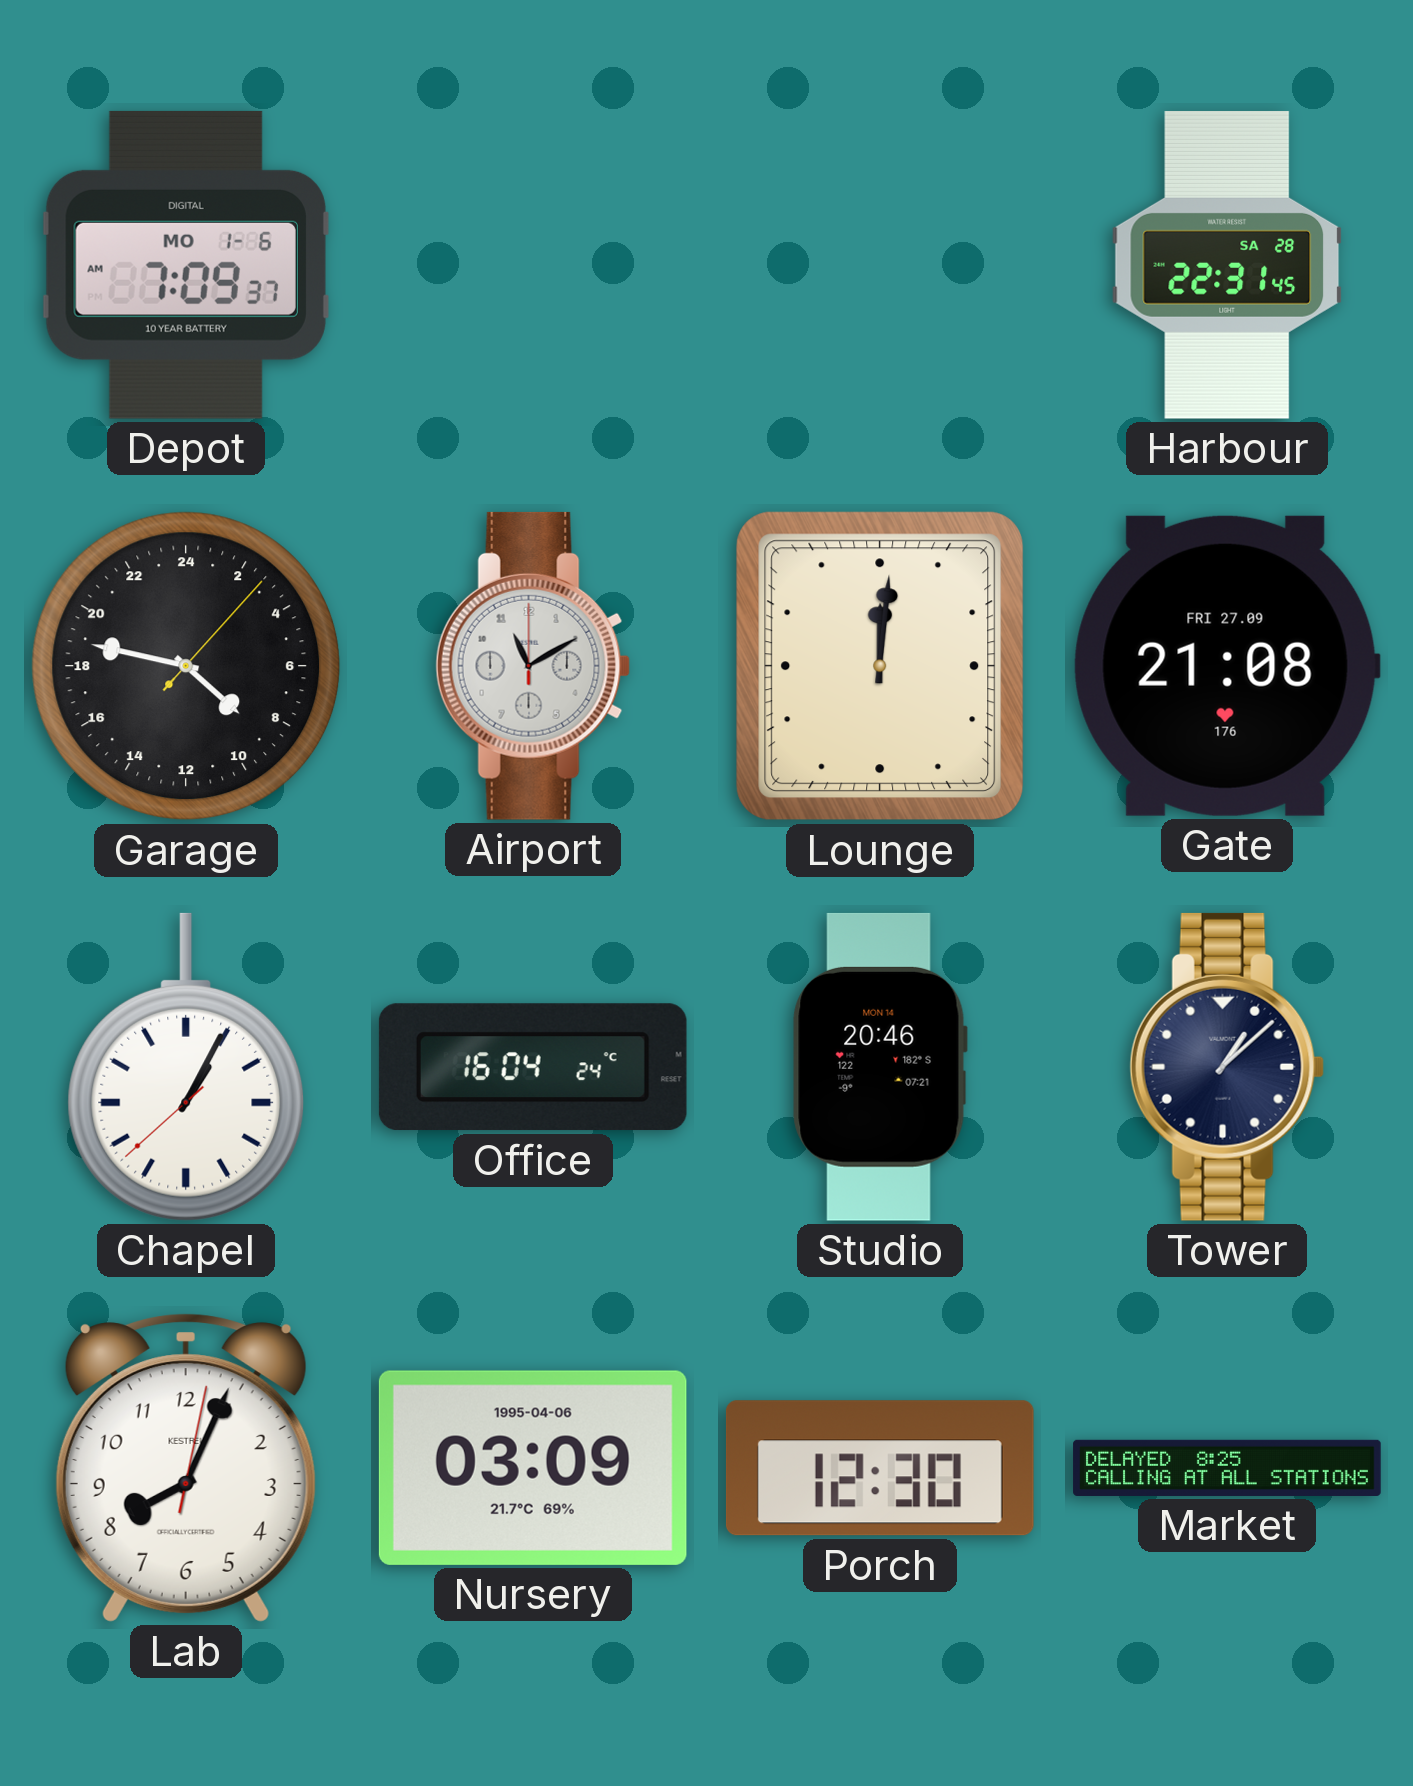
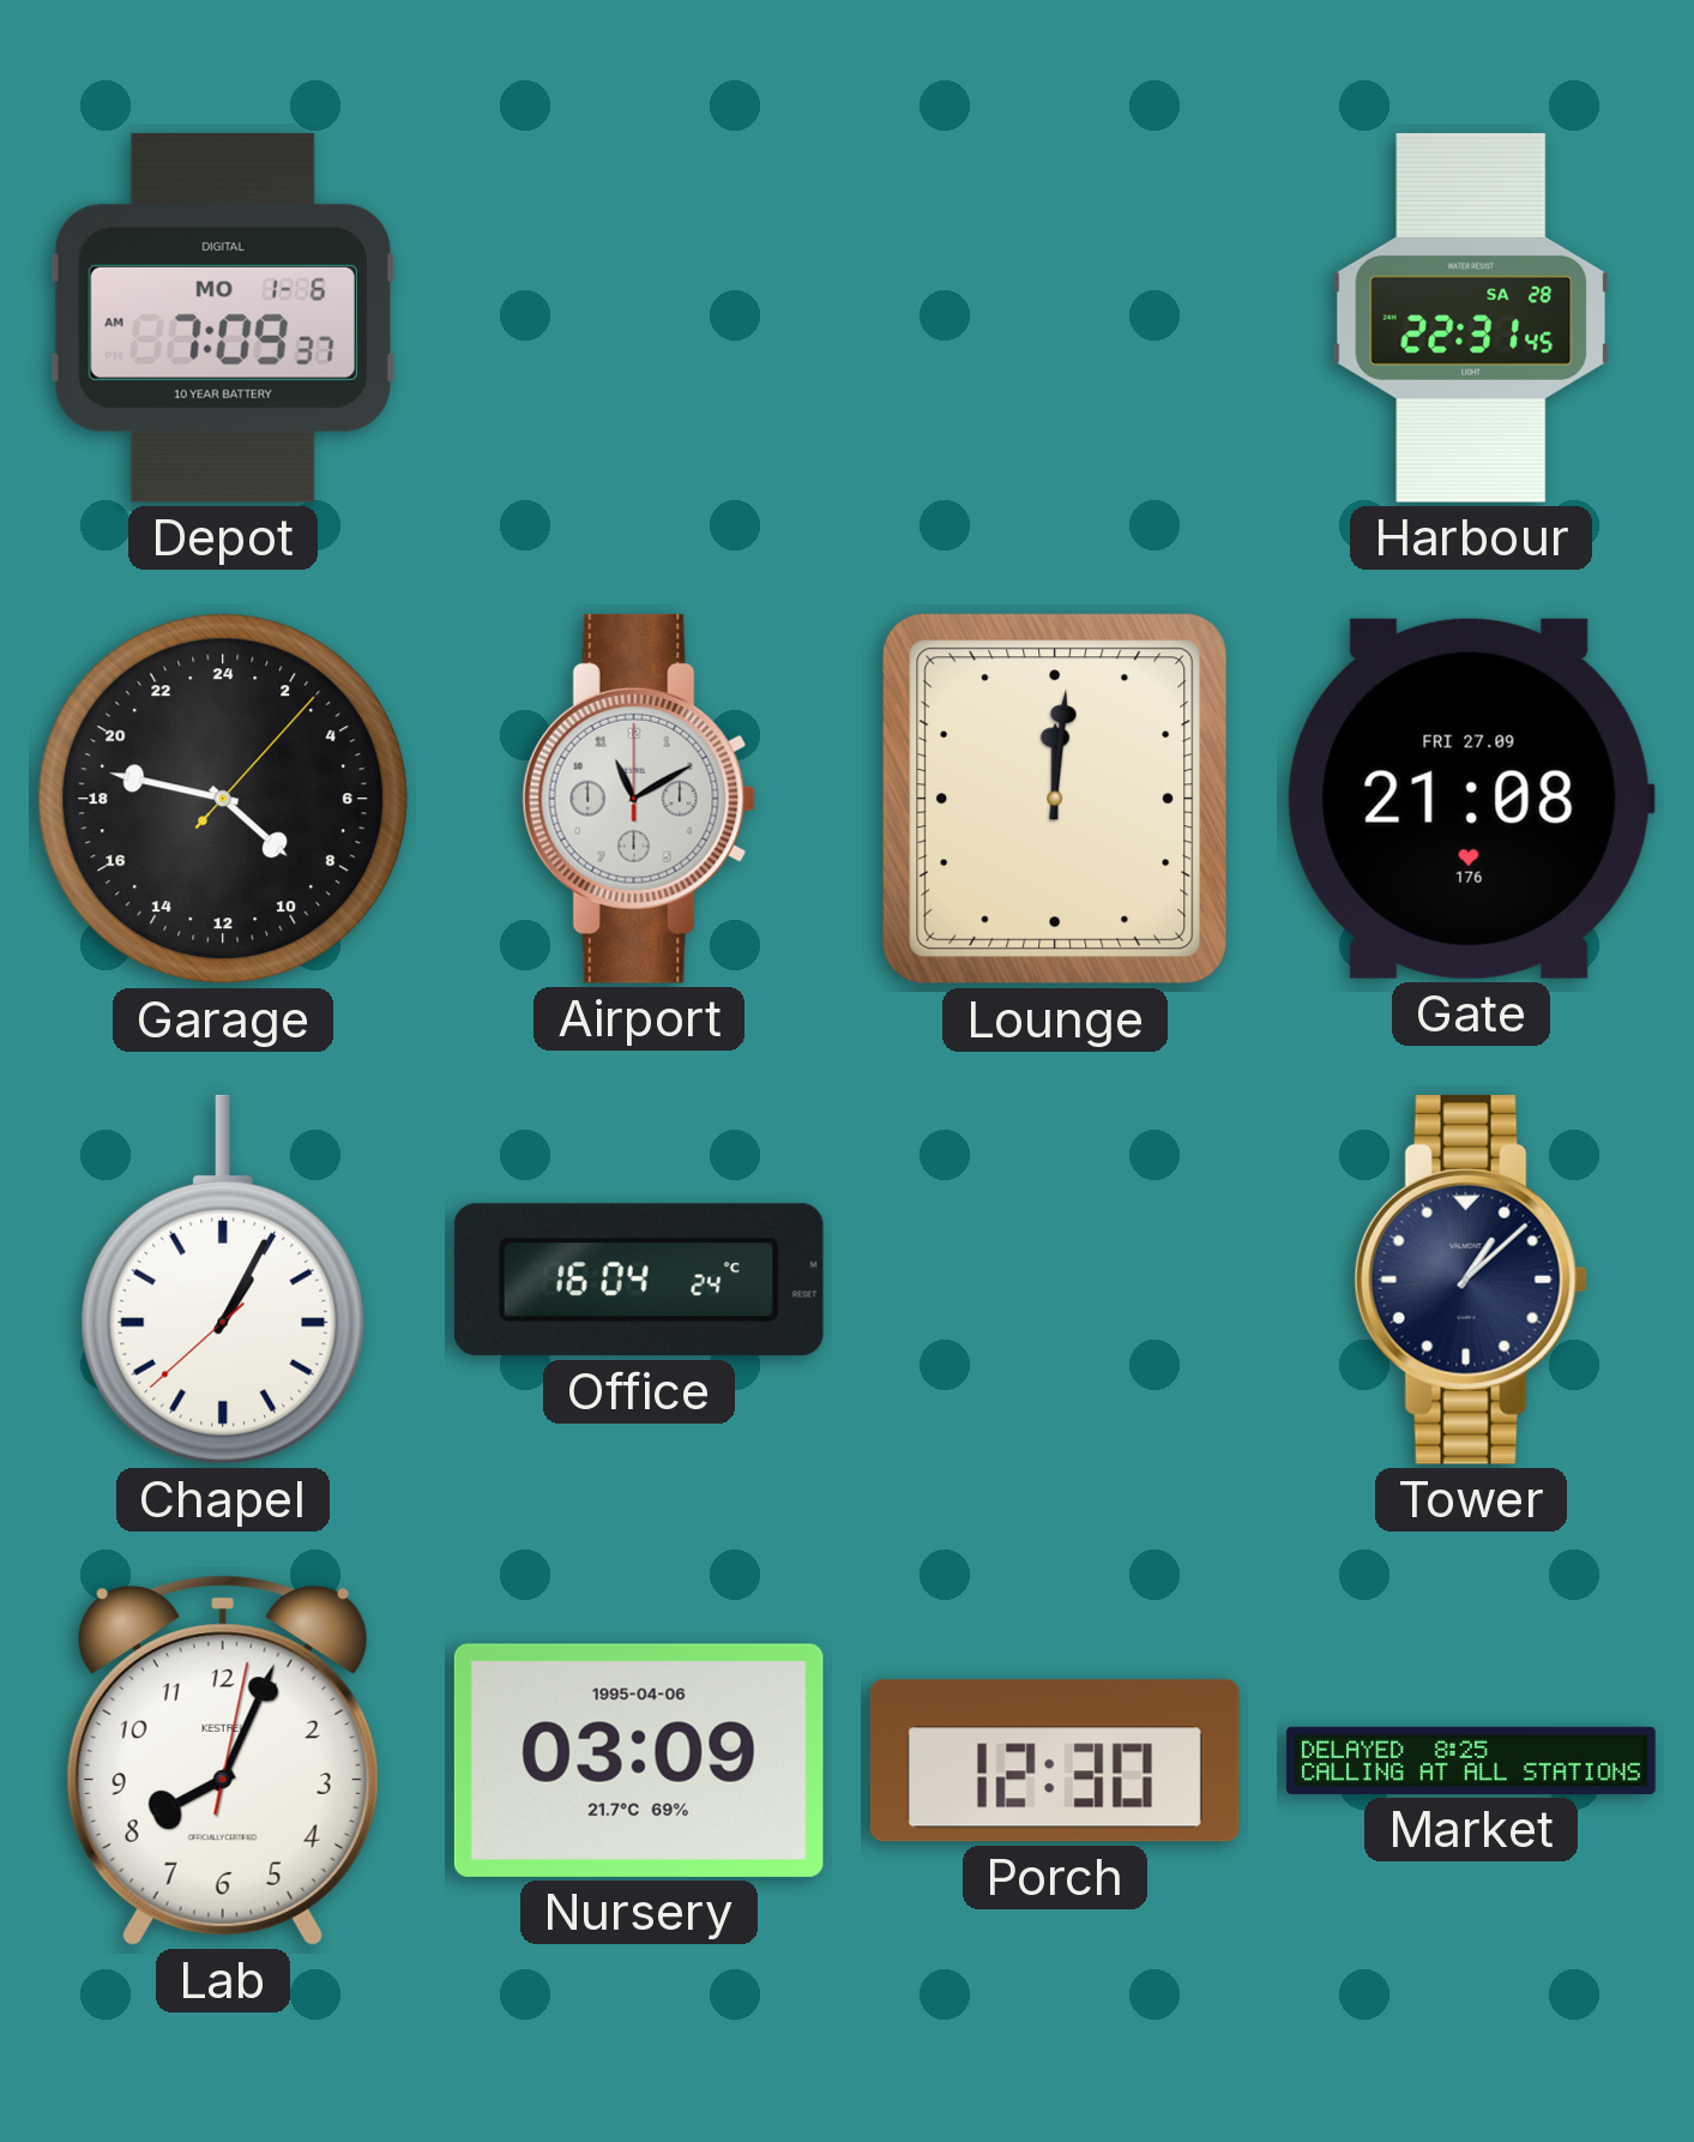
Studio: 20:46 -> none (880, 1067)
